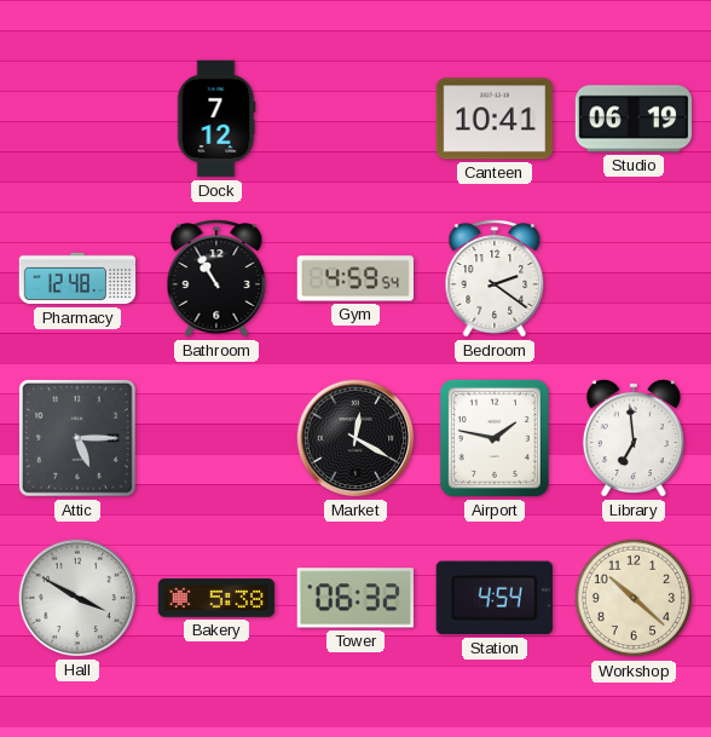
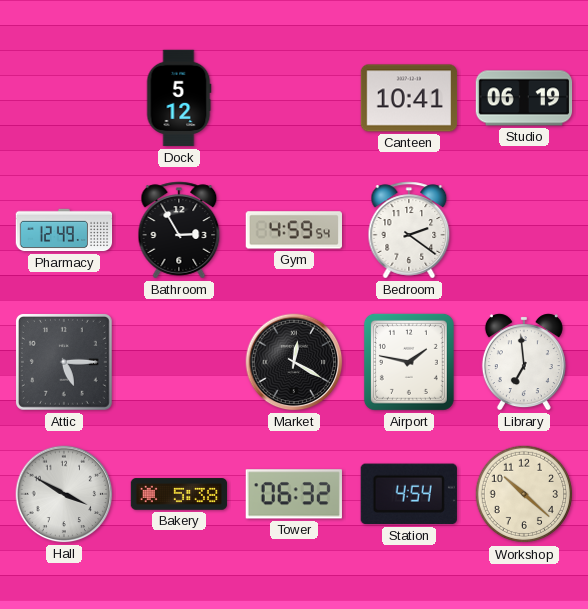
Dock: 7:12 -> 5:12 (179, 98)
Pharmacy: 12:48 -> 12:49 (64, 230)
Bathroom: 10:55 -> 2:55 (179, 230)
